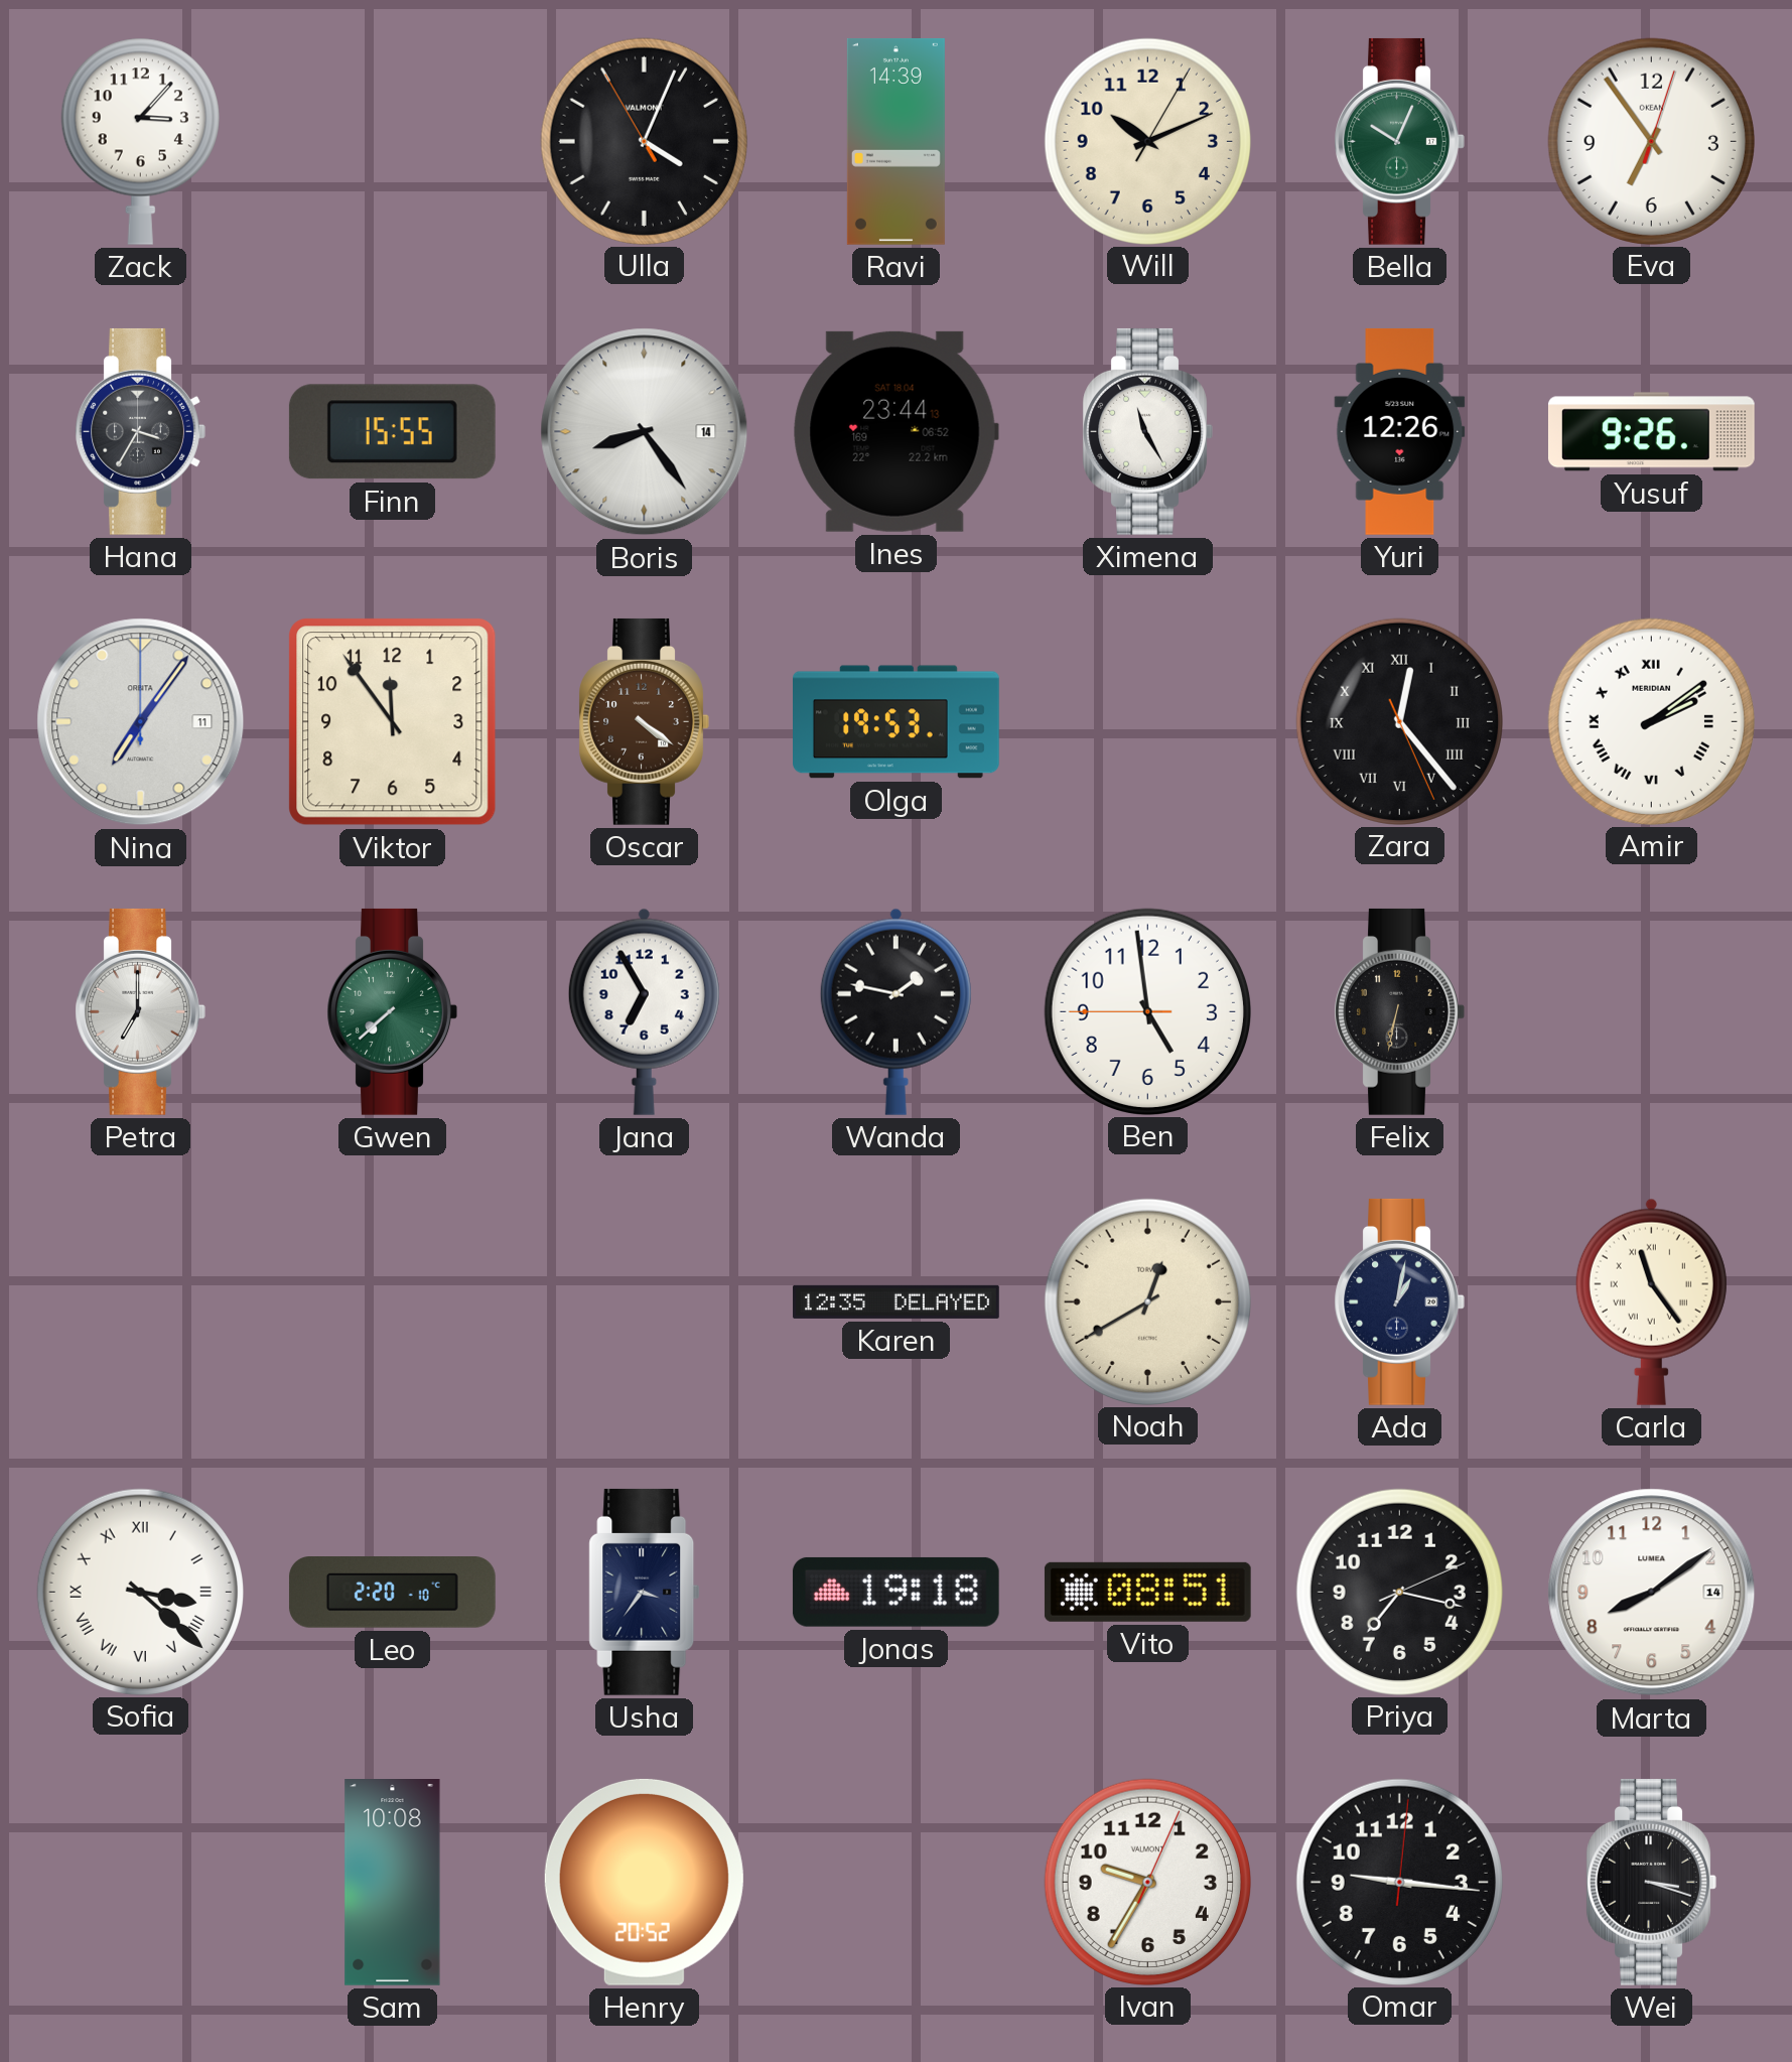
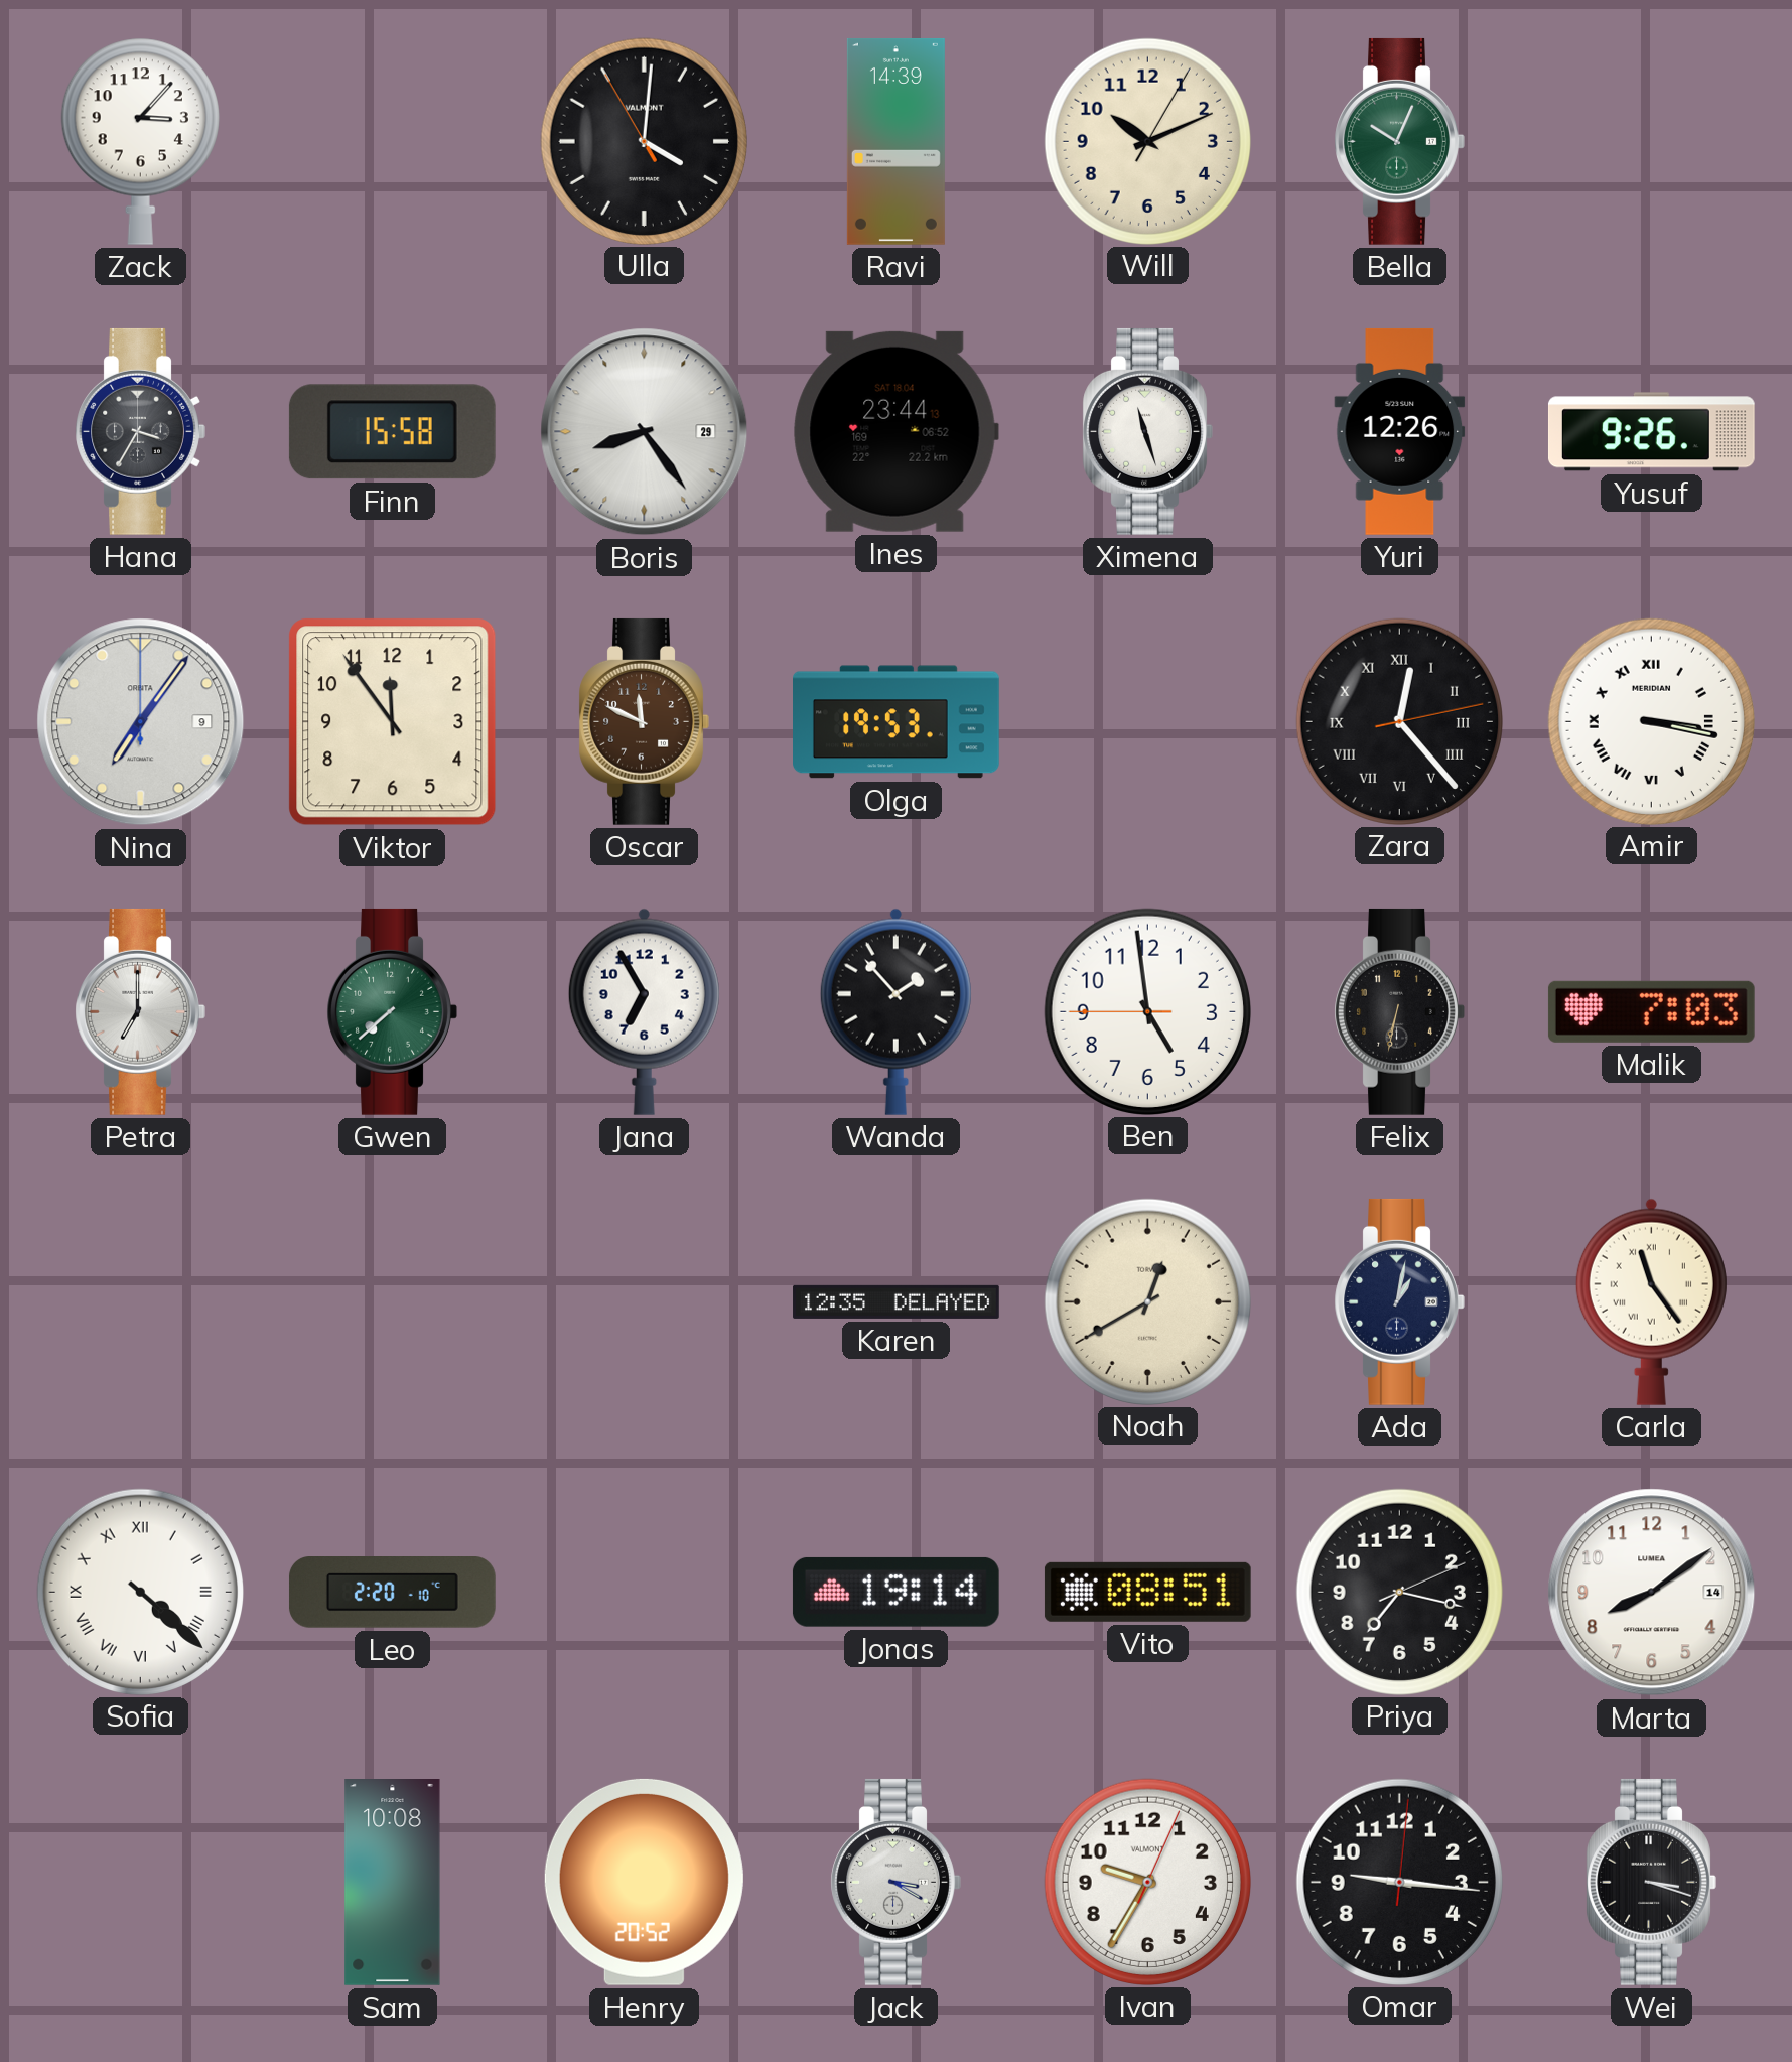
Ulla: 4:03 -> 4:00 (644, 141)
Eva: 6:54 -> none (1651, 141)
Finn: 15:55 -> 15:58 (392, 432)
Boris date: 14 -> 29 (645, 432)
Ximena: 11:25 -> 11:27 (1147, 431)
Nina date: 11 -> 9 (141, 722)
Oscar: 4:21 -> 11:49 (644, 721)
Zara: 12:23:26 -> 12:23:13 (1399, 721)
Amir: 2:09 -> 3:17 (1651, 721)
Wanda: 1:47 -> 1:53 (895, 1011)
Malik: none -> 7:03 (1651, 1011)
Sofia: 3:22 -> 4:22 (140, 1592)
Usha: 3:36 -> none (645, 1592)
Jonas: 19:18 -> 19:14 (895, 1592)
Jack: none -> 3:20 (895, 1882)
